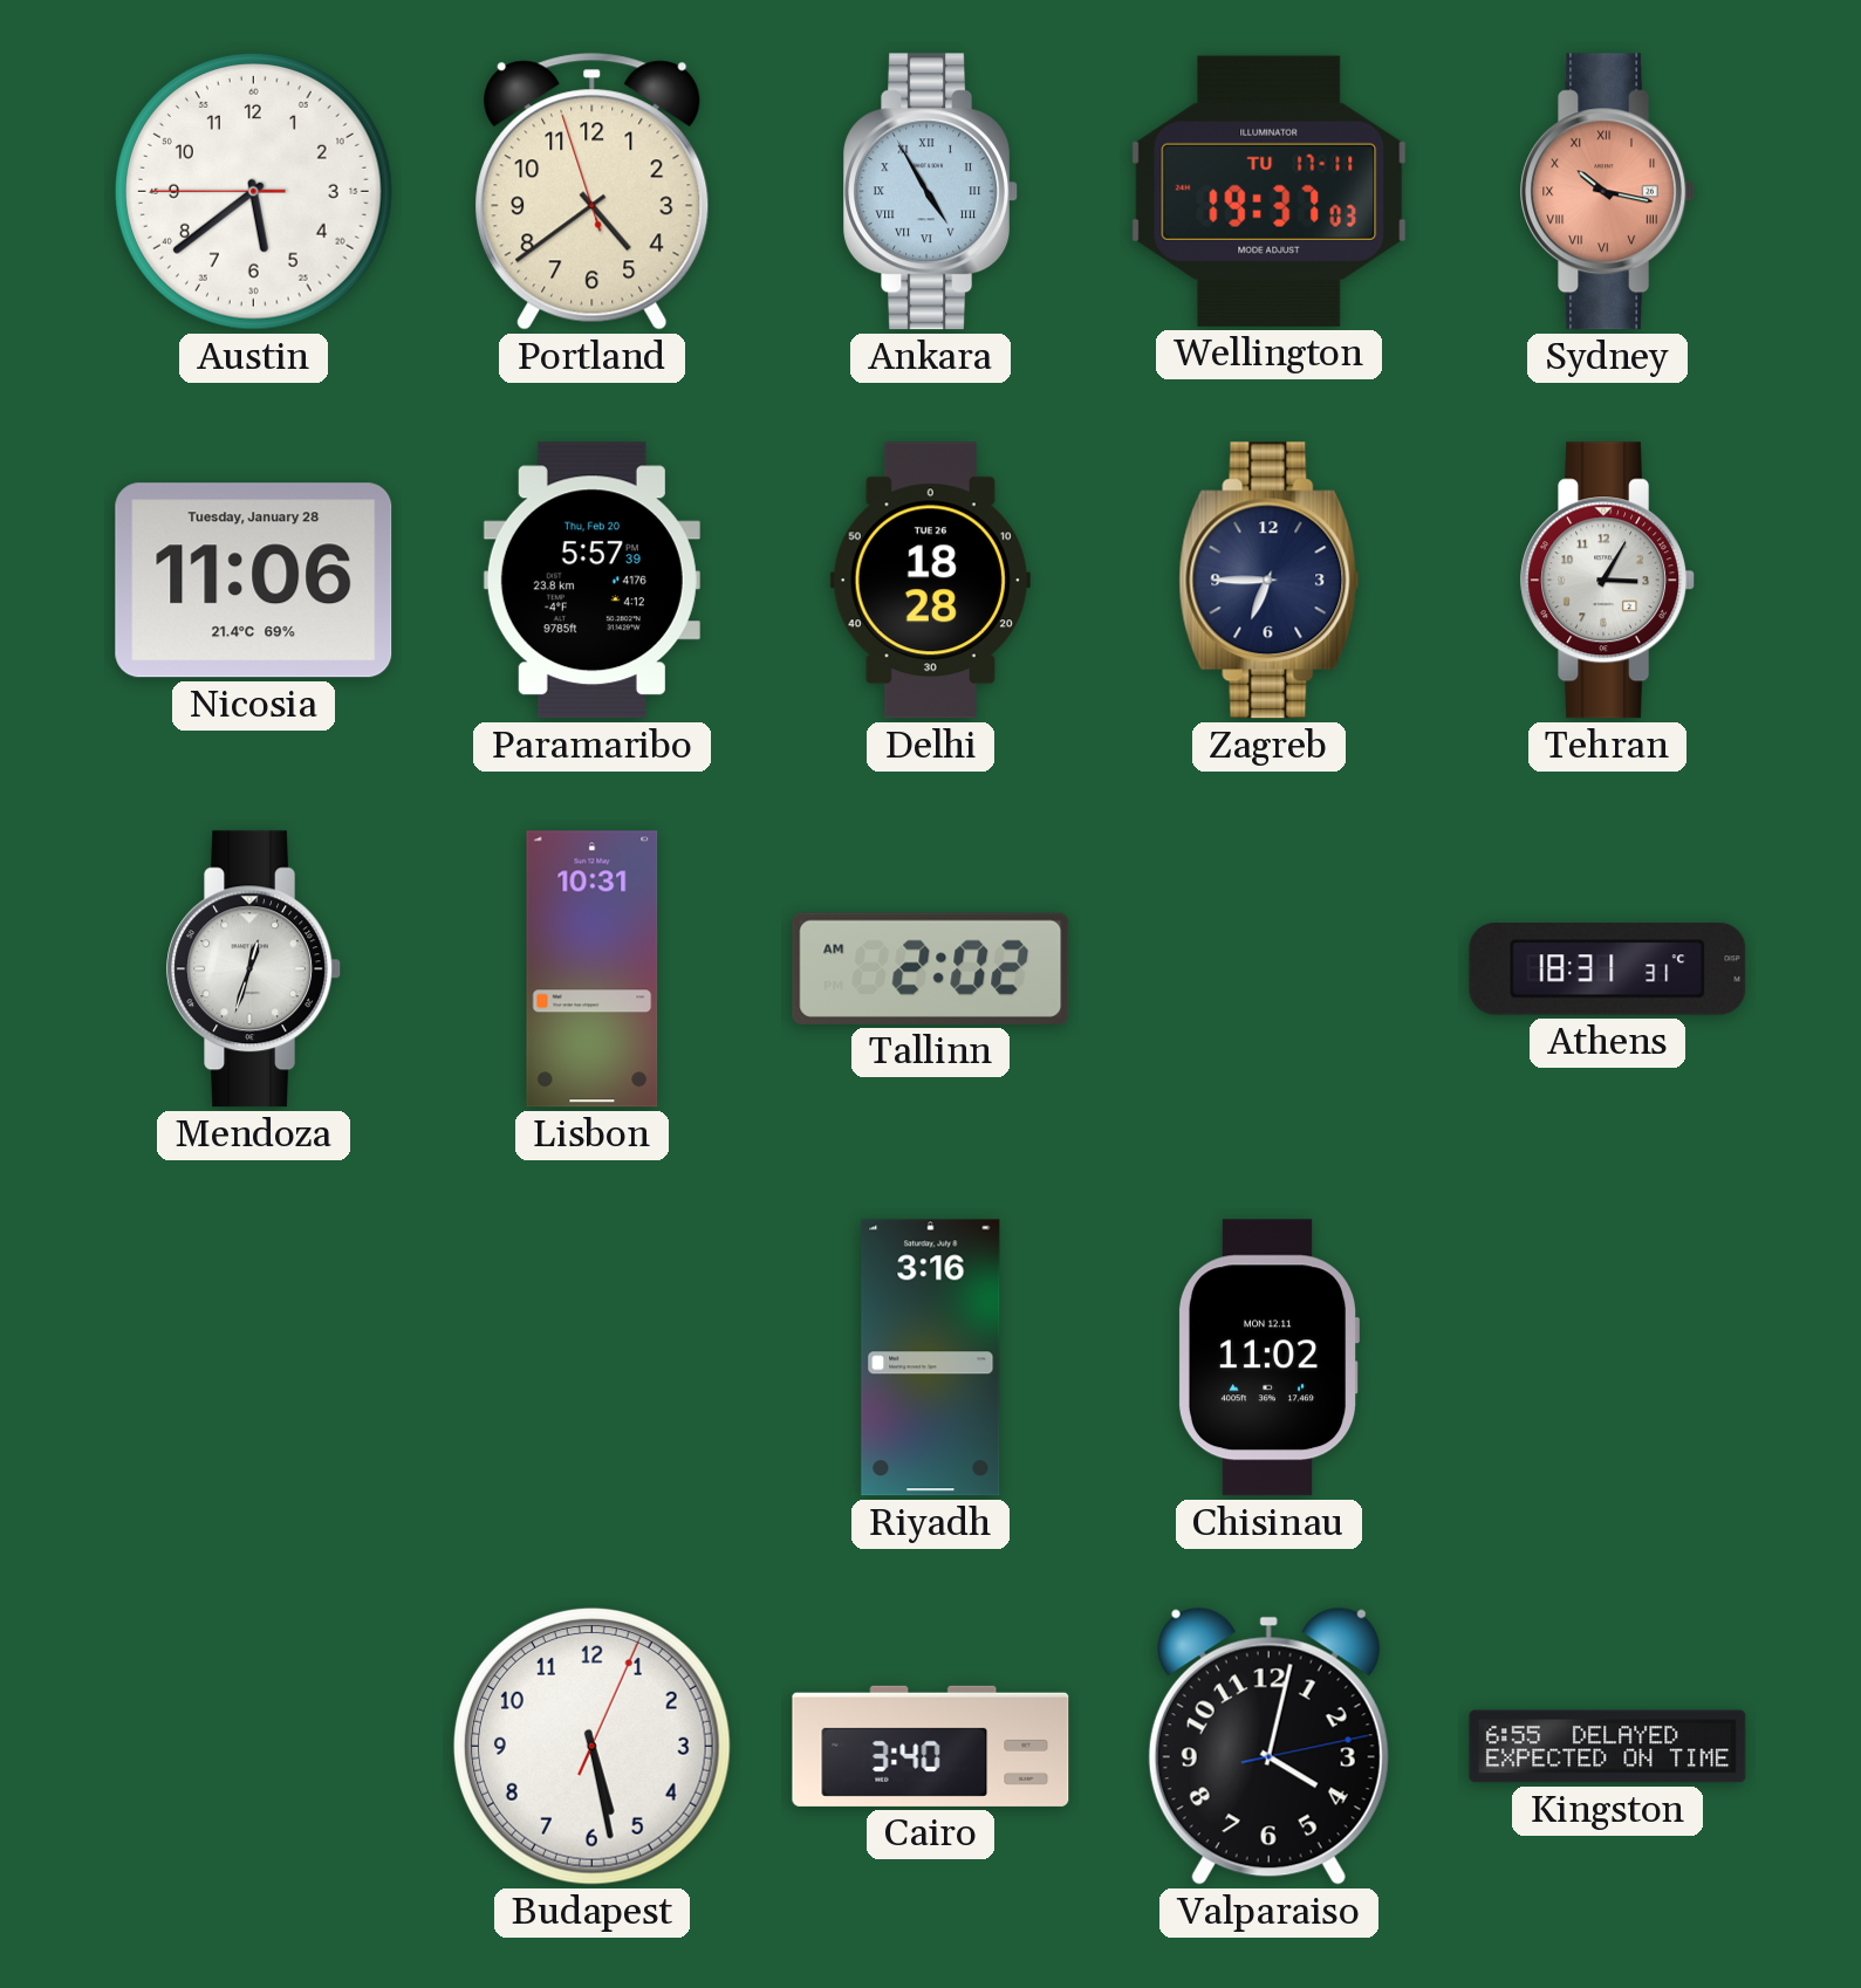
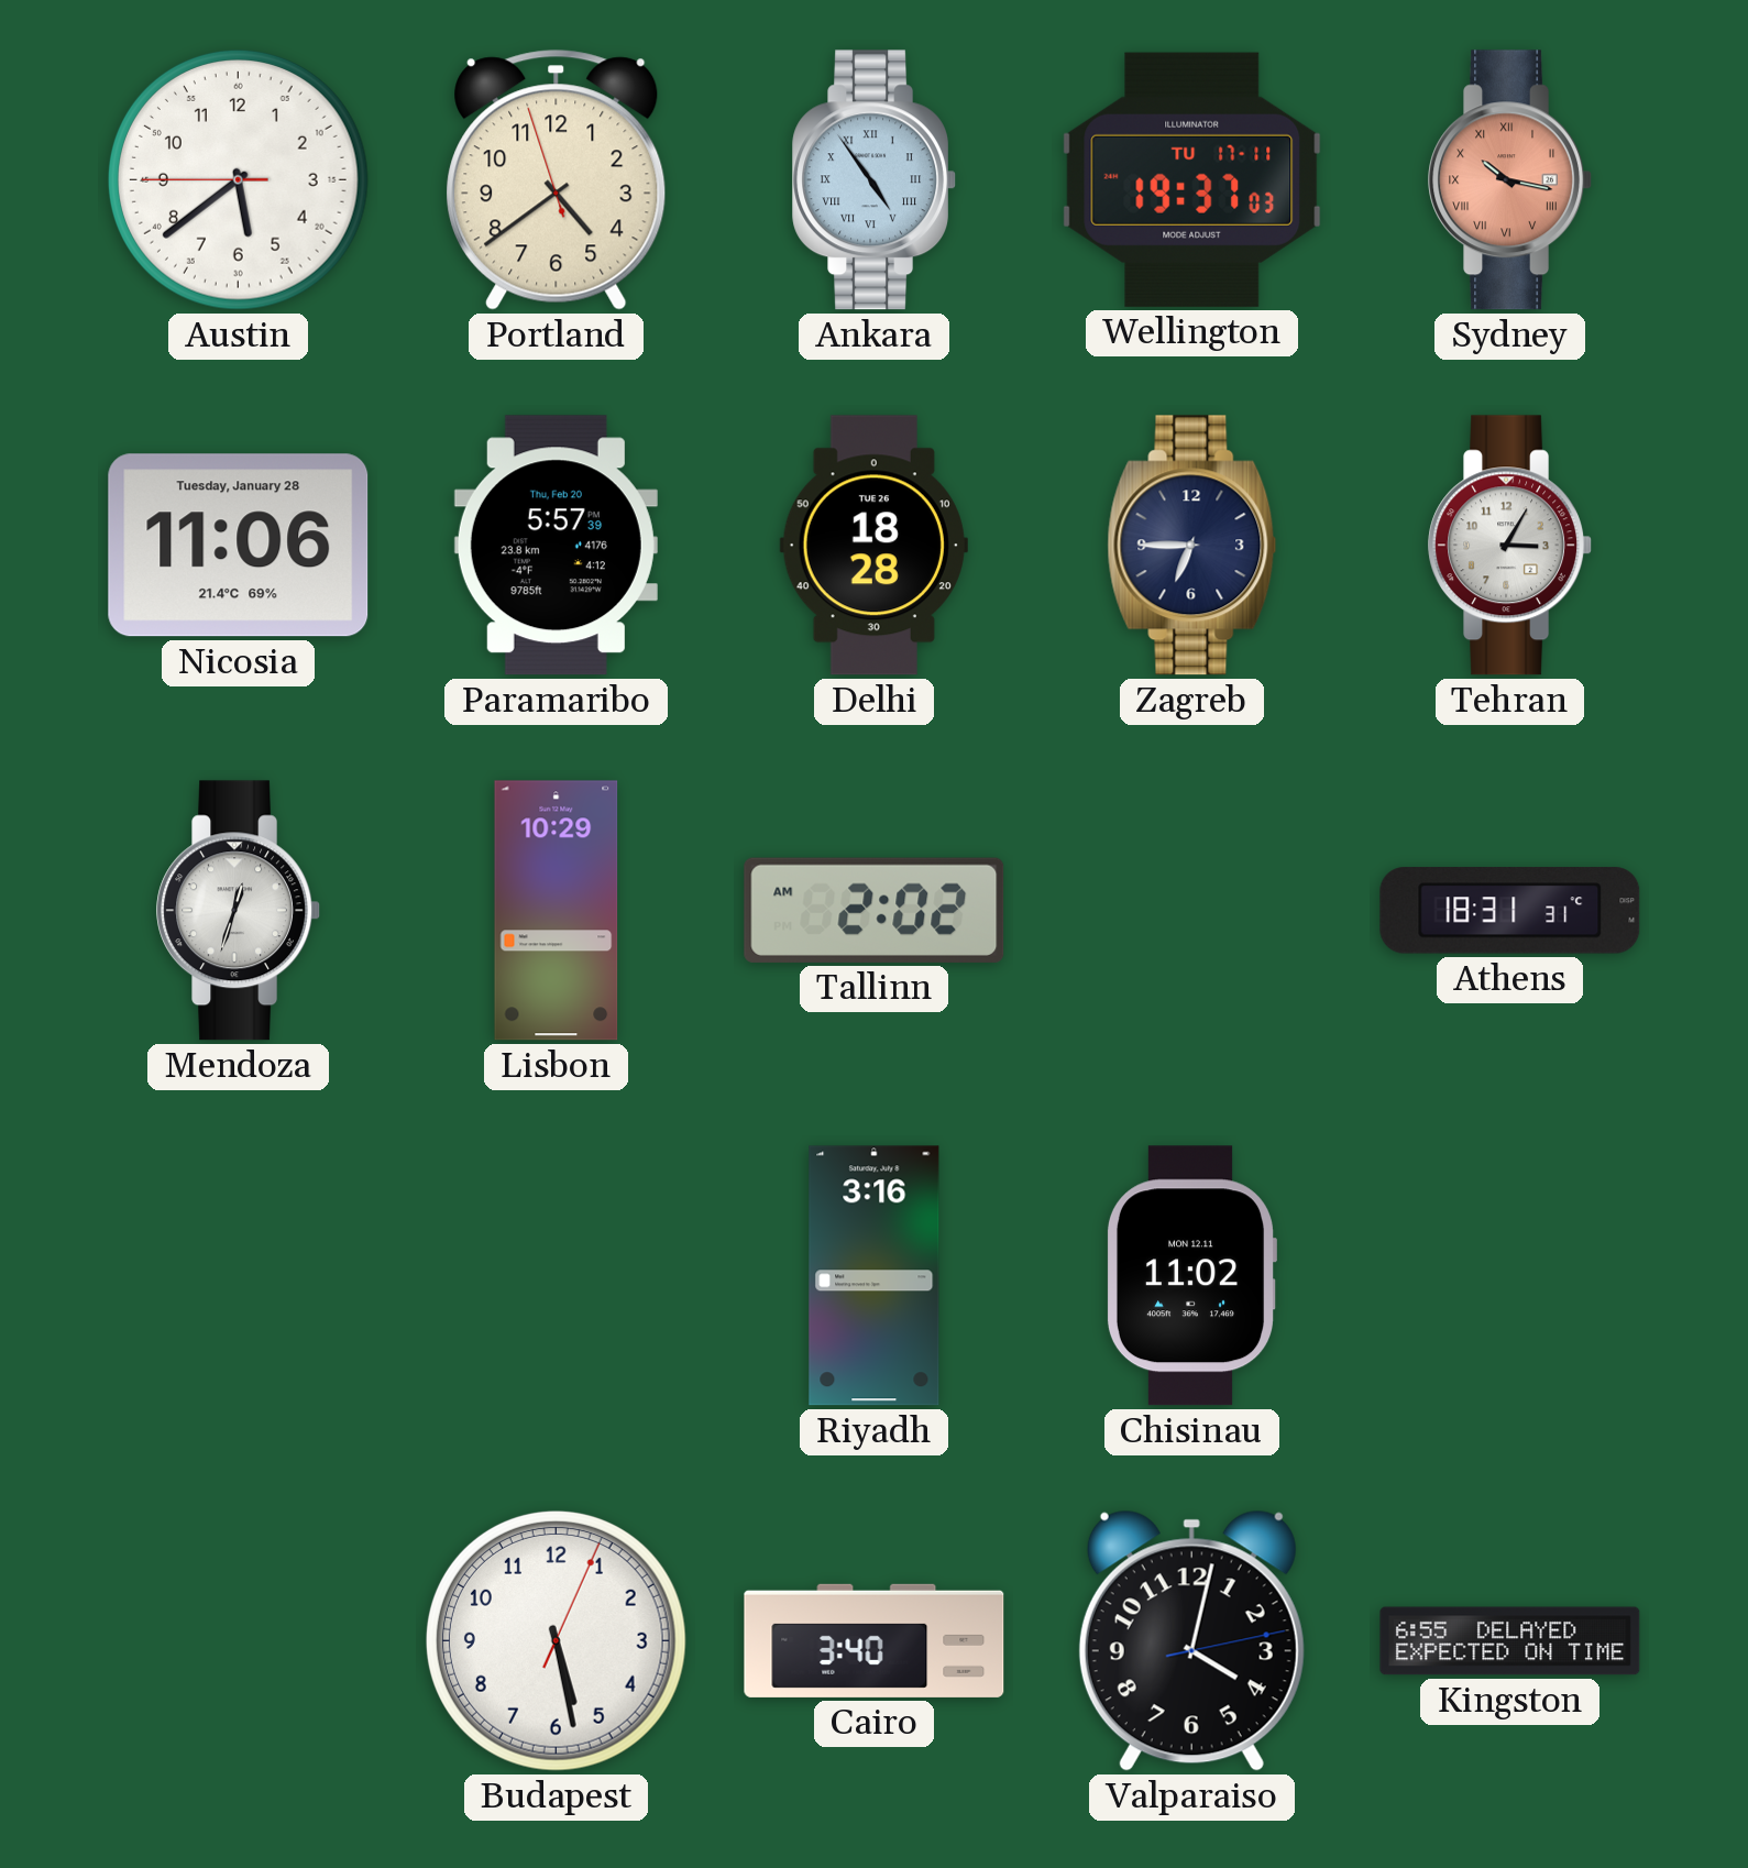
Ankara: 4:55 -> 4:54 (873, 180)
Lisbon: 10:31 -> 10:29 (557, 911)
